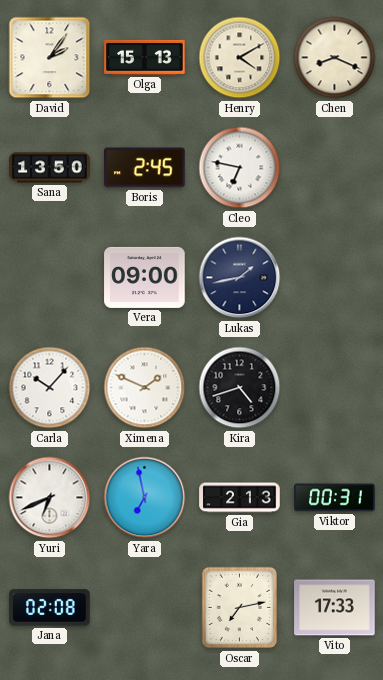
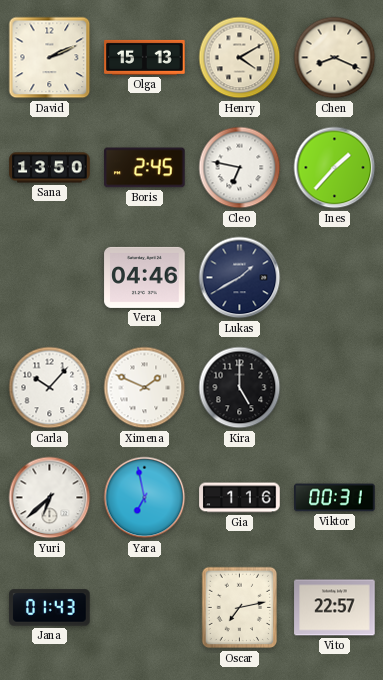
David: 2:06 -> 2:11 (50, 58)
Ines: none -> 1:37 (335, 168)
Vera: 09:00 -> 04:46 (145, 277)
Lukas: 1:43 -> 1:40 (240, 278)
Kira: 4:42 -> 5:00 (240, 388)
Yuri: 6:41 -> 6:38 (50, 498)
Gia: 2:13 -> 1:16 (240, 498)
Jana: 02:08 -> 01:43 (50, 608)
Vito: 17:33 -> 22:57 (335, 608)
